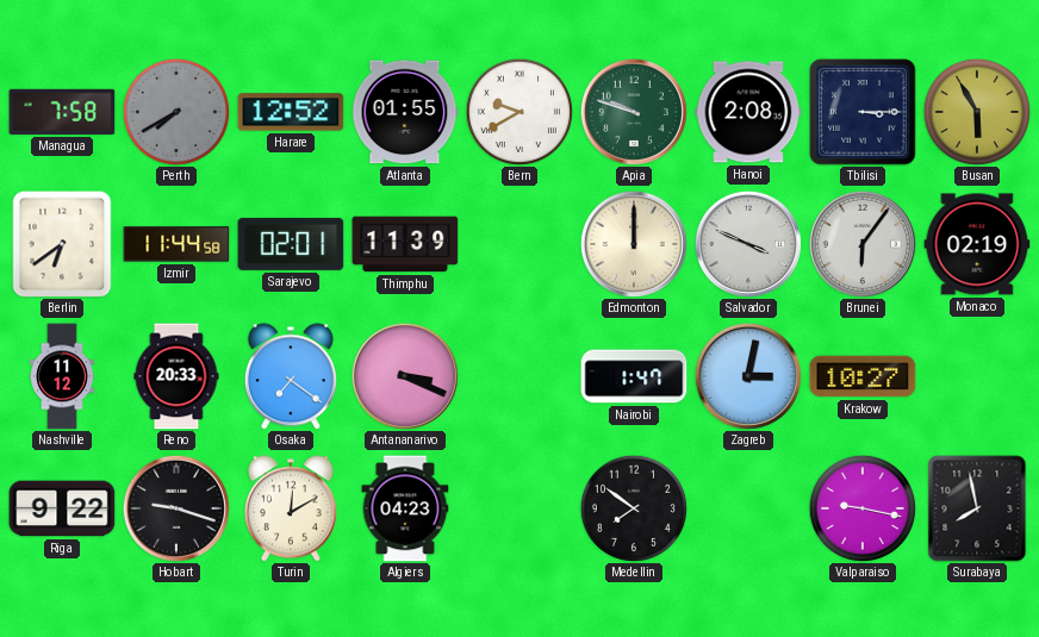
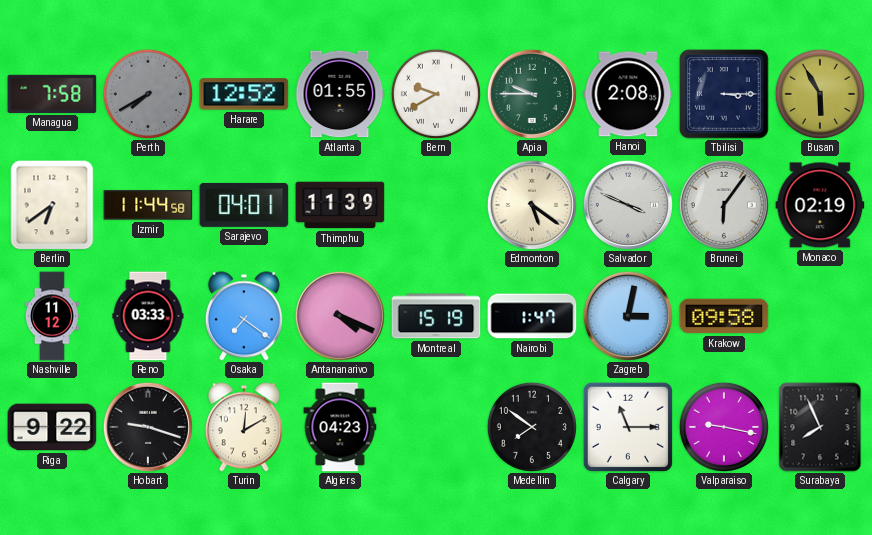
Apia: 9:48 -> 9:45 (532, 94)
Sarajevo: 02:01 -> 04:01 (244, 205)
Edmonton: 12:00 -> 5:21 (532, 205)
Reno: 20:33 -> 03:33 (148, 316)
Antananarivo: 3:19 -> 4:19 (340, 316)
Montreal: none -> 15:19 (436, 316)
Krakow: 10:27 -> 09:58 (724, 316)
Calgary: none -> 11:15 (628, 427)
Surabaya: 7:58 -> 7:56 (820, 427)
